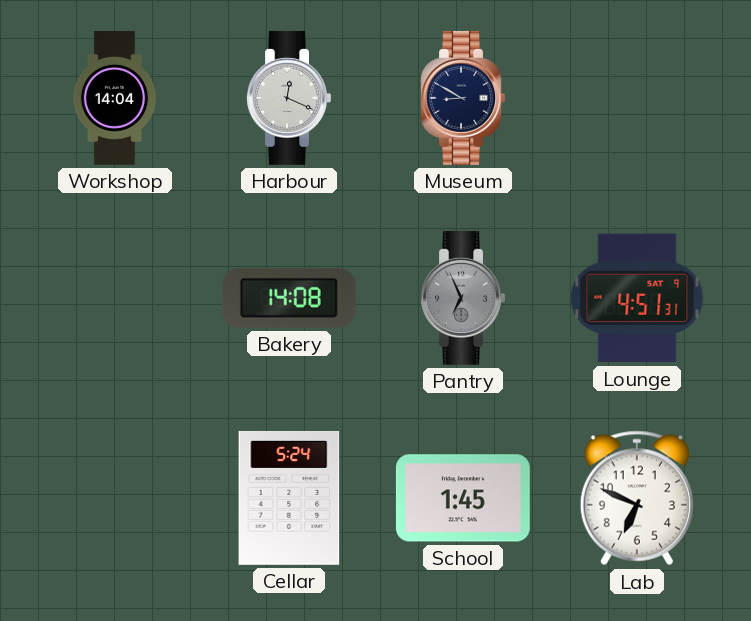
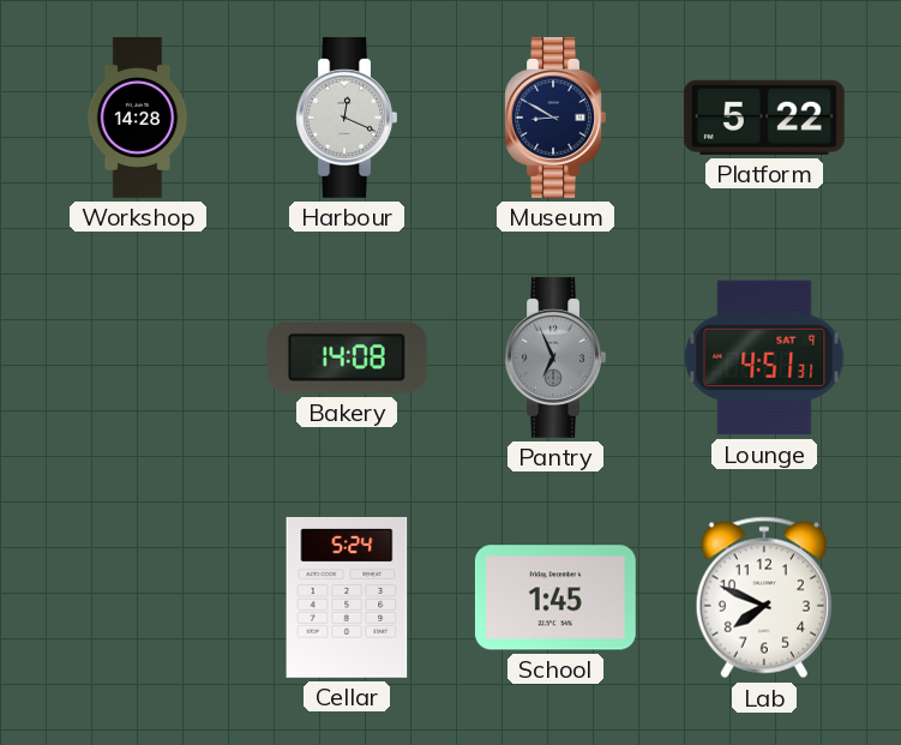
Workshop: 14:04 -> 14:28 (138, 119)
Platform: none -> 5:22 (764, 118)
Lab: 6:49 -> 7:49 (764, 597)
